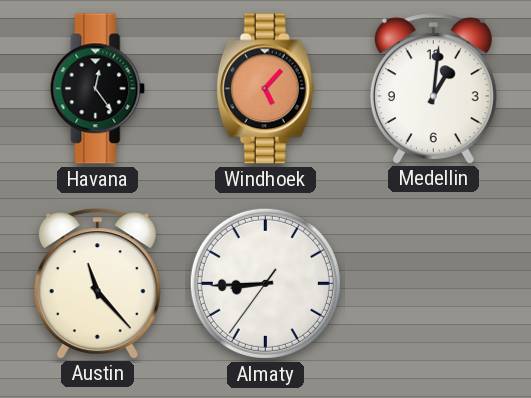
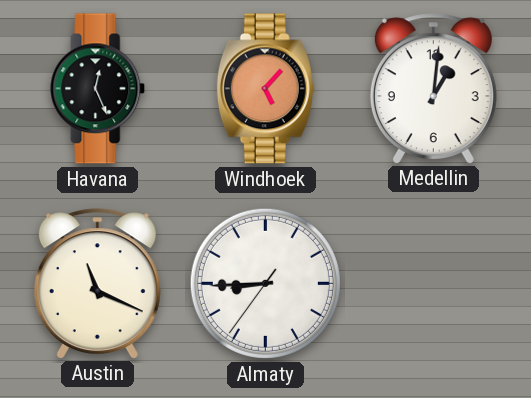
Havana: 12:24 -> 12:26 (98, 89)
Austin: 11:23 -> 11:19 (97, 283)
